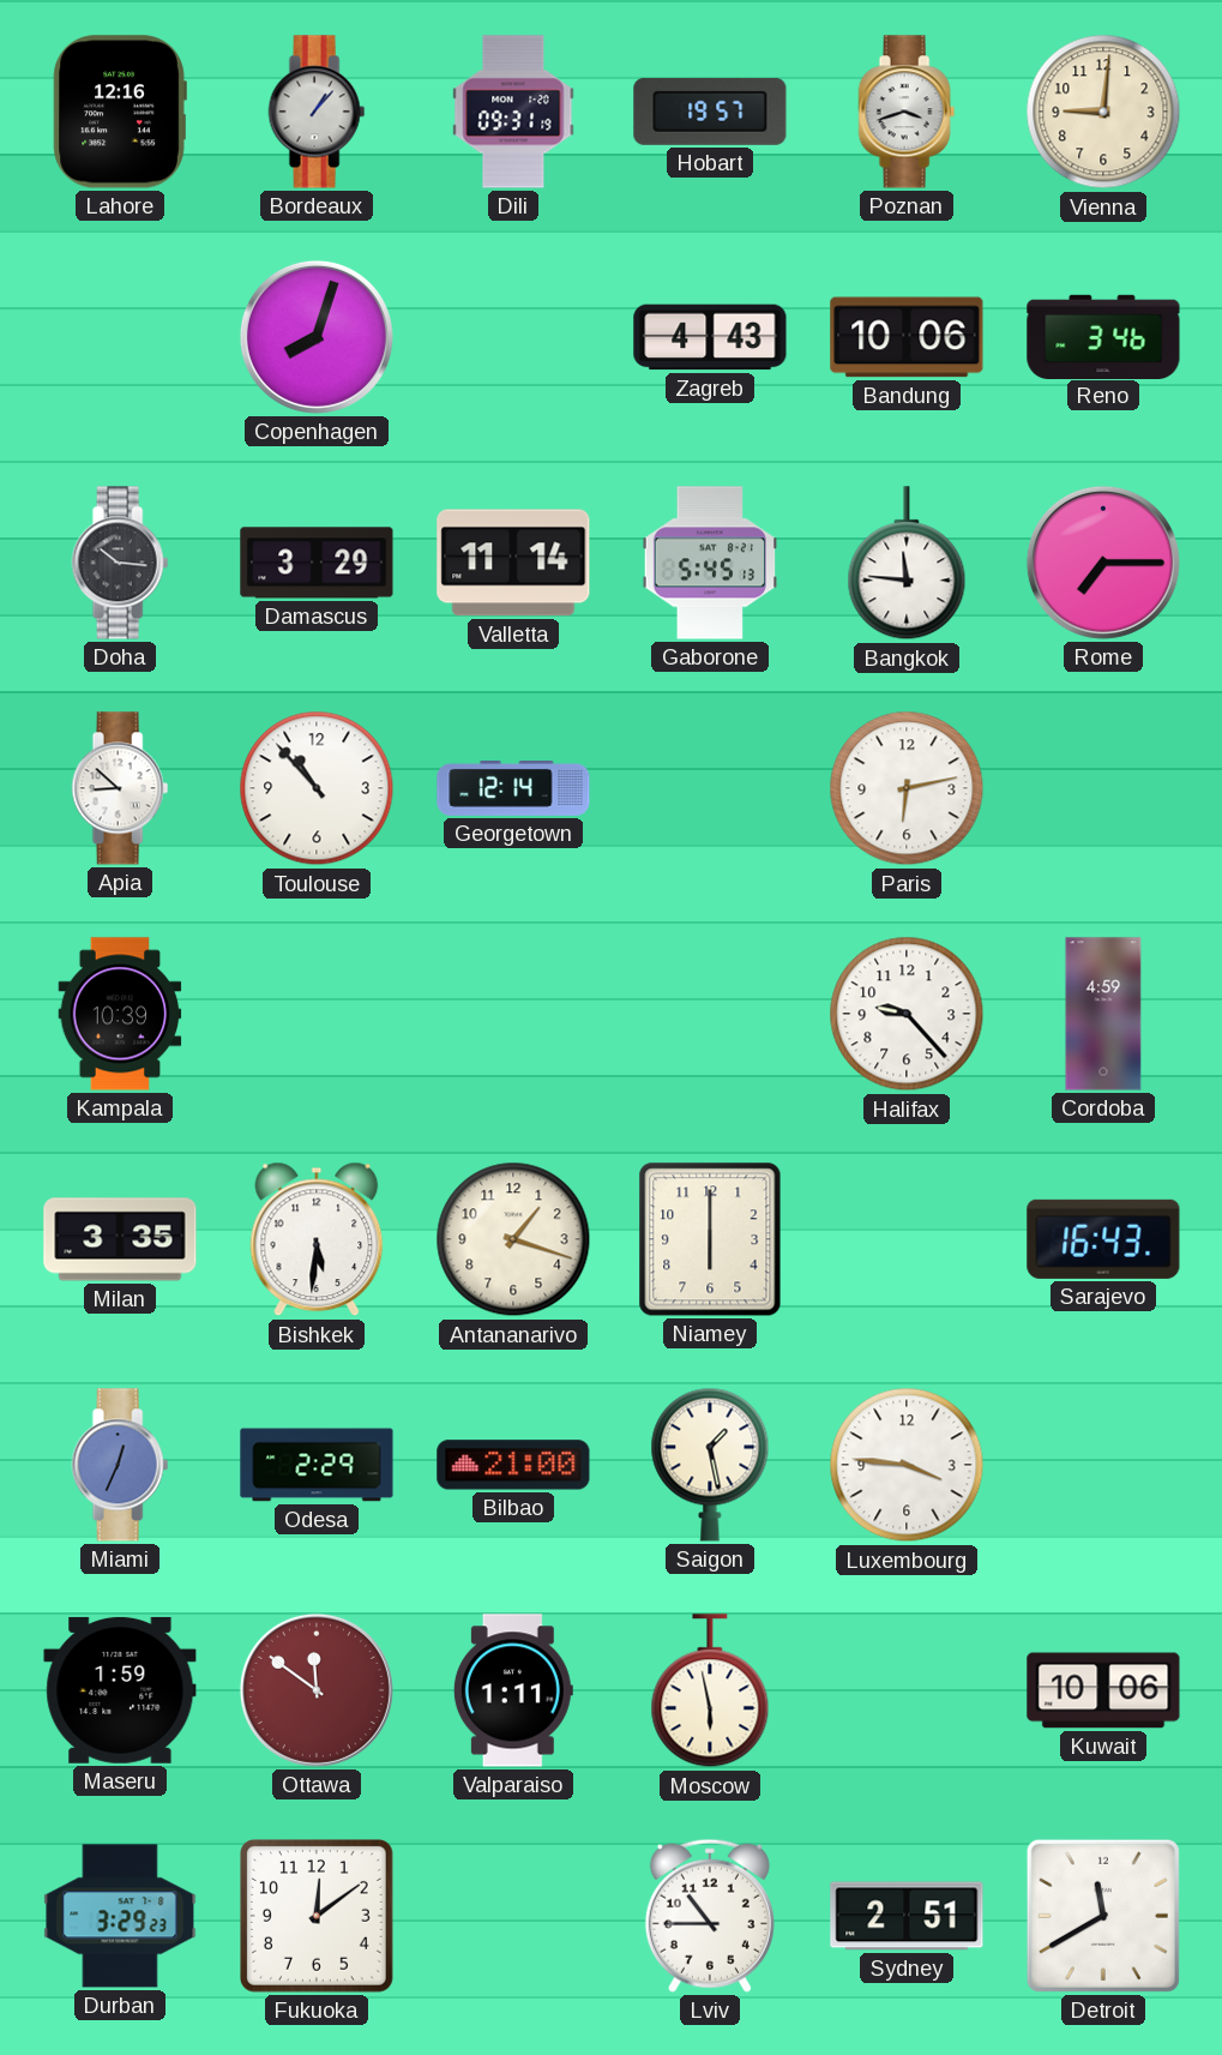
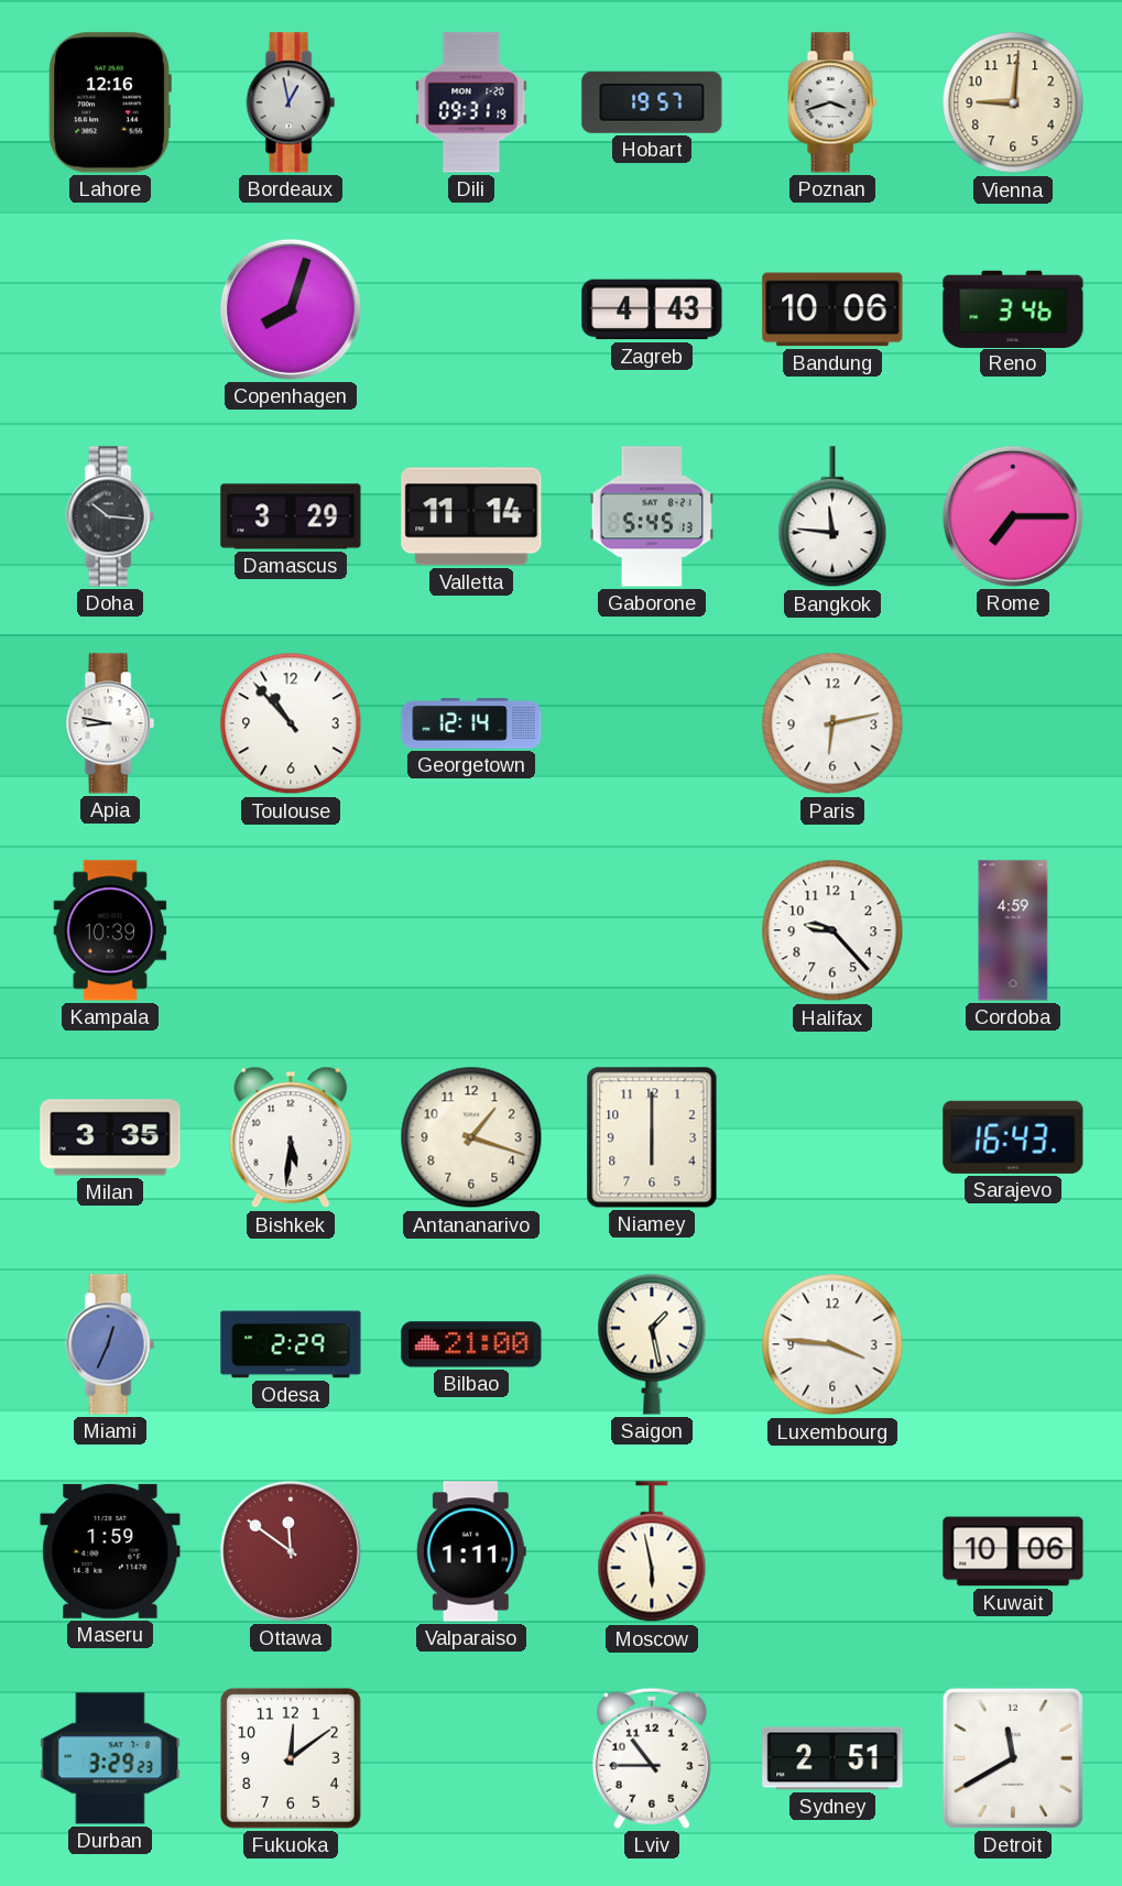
Bordeaux: 1:07 -> 12:58 (291, 102)
Apia: 8:52 -> 8:47 (110, 723)
